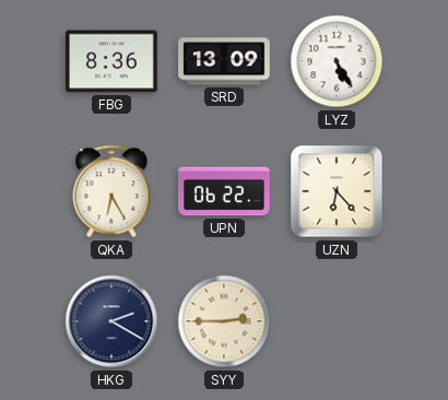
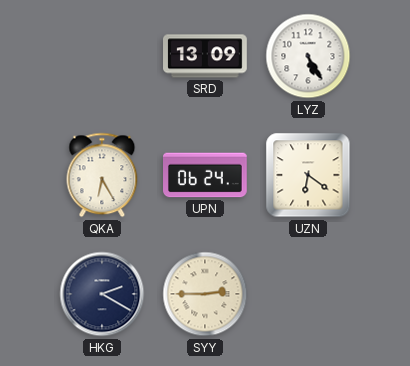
FBG: 8:36 -> none (113, 61)
UPN: 06:22 -> 06:24 (206, 175)
UZN: 6:23 -> 6:21 (308, 175)
